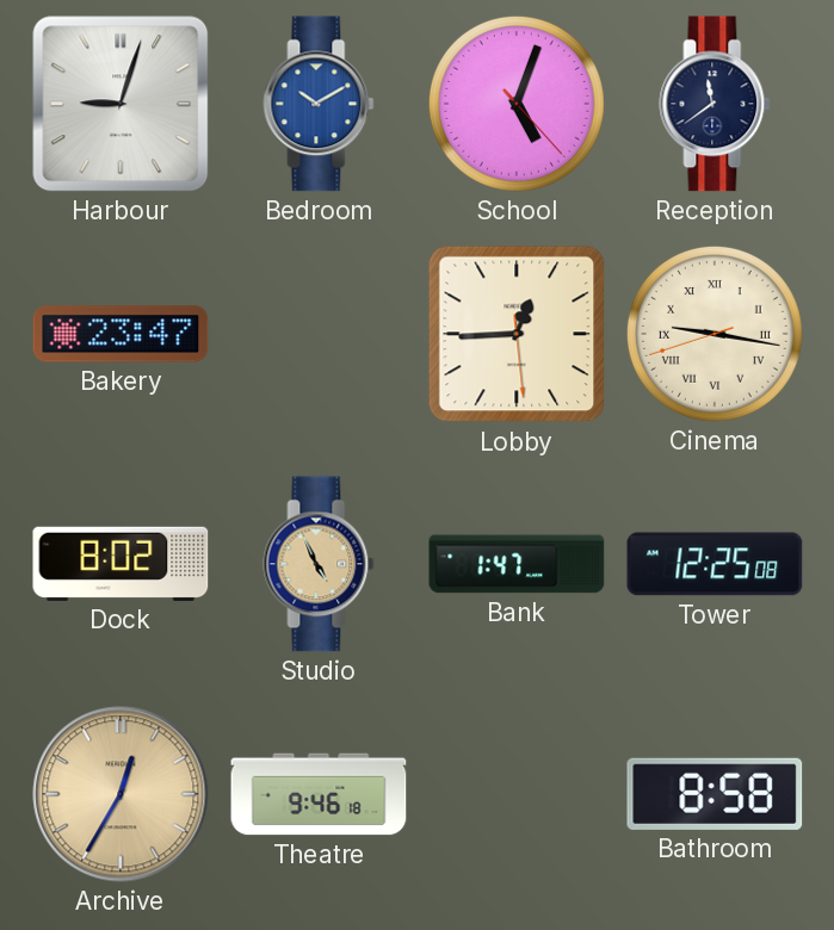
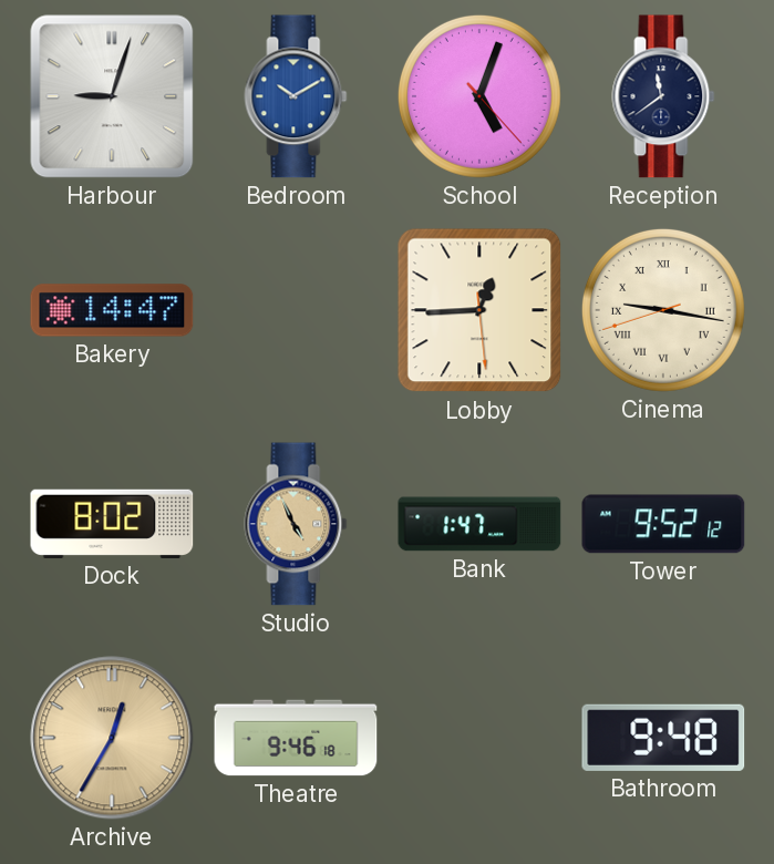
Bakery: 23:47 -> 14:47 (112, 310)
Tower: 12:25 -> 9:52 (663, 524)
Bathroom: 8:58 -> 9:48 (663, 738)
